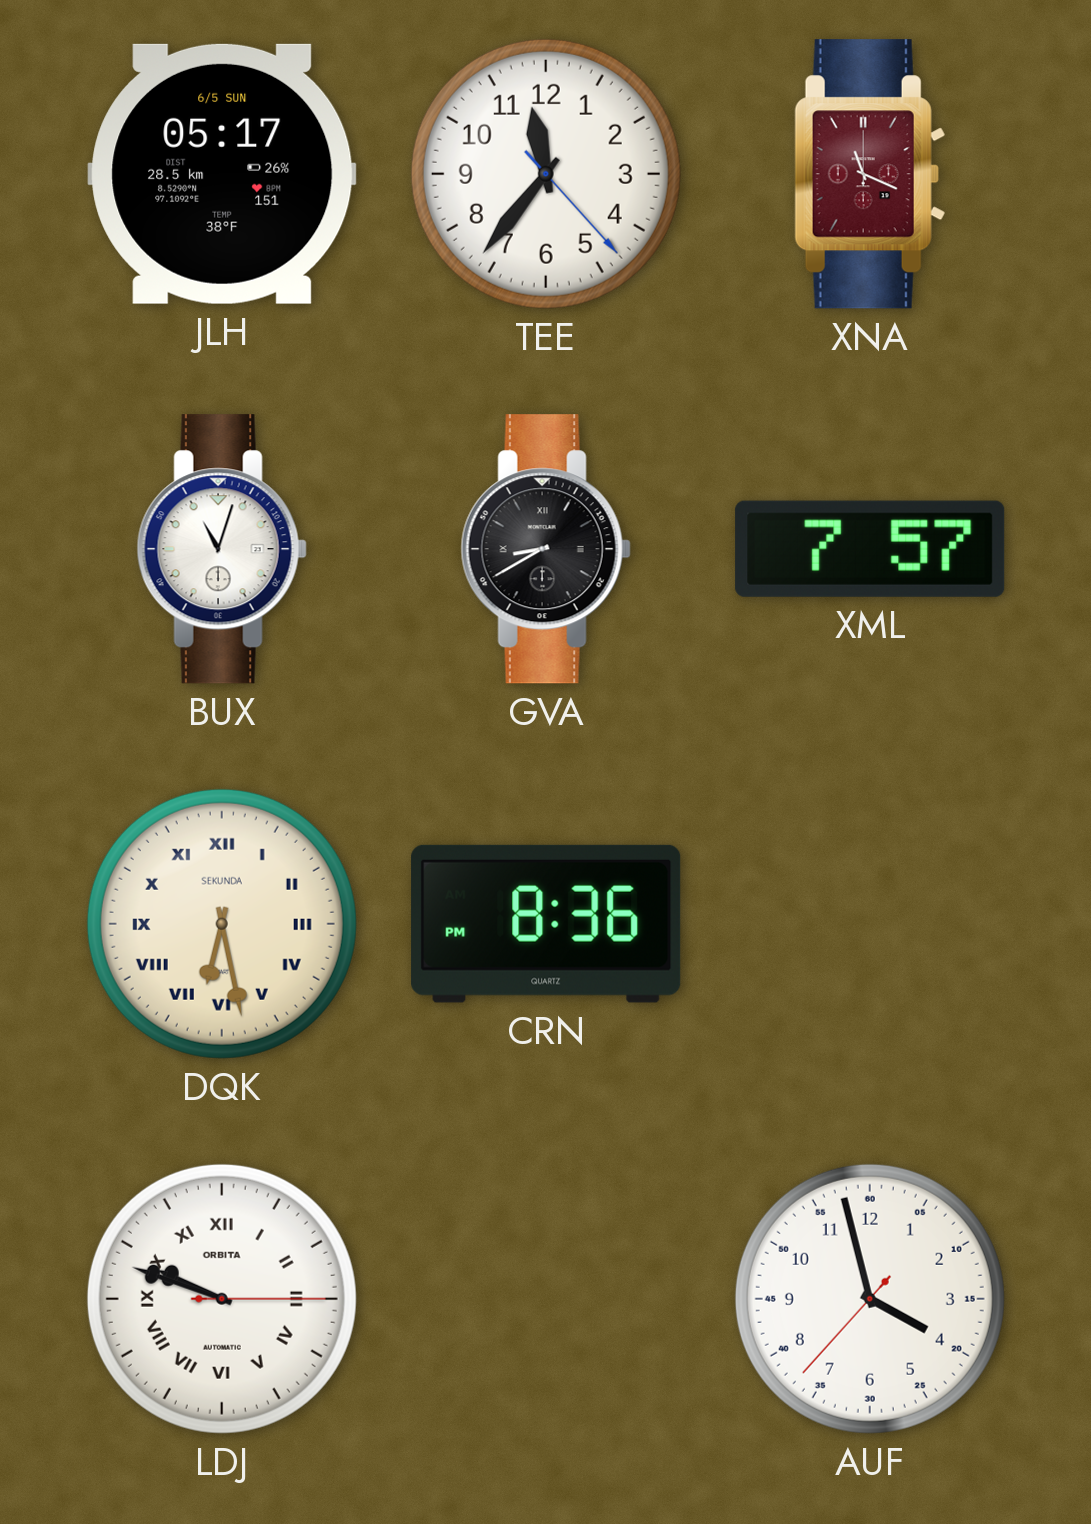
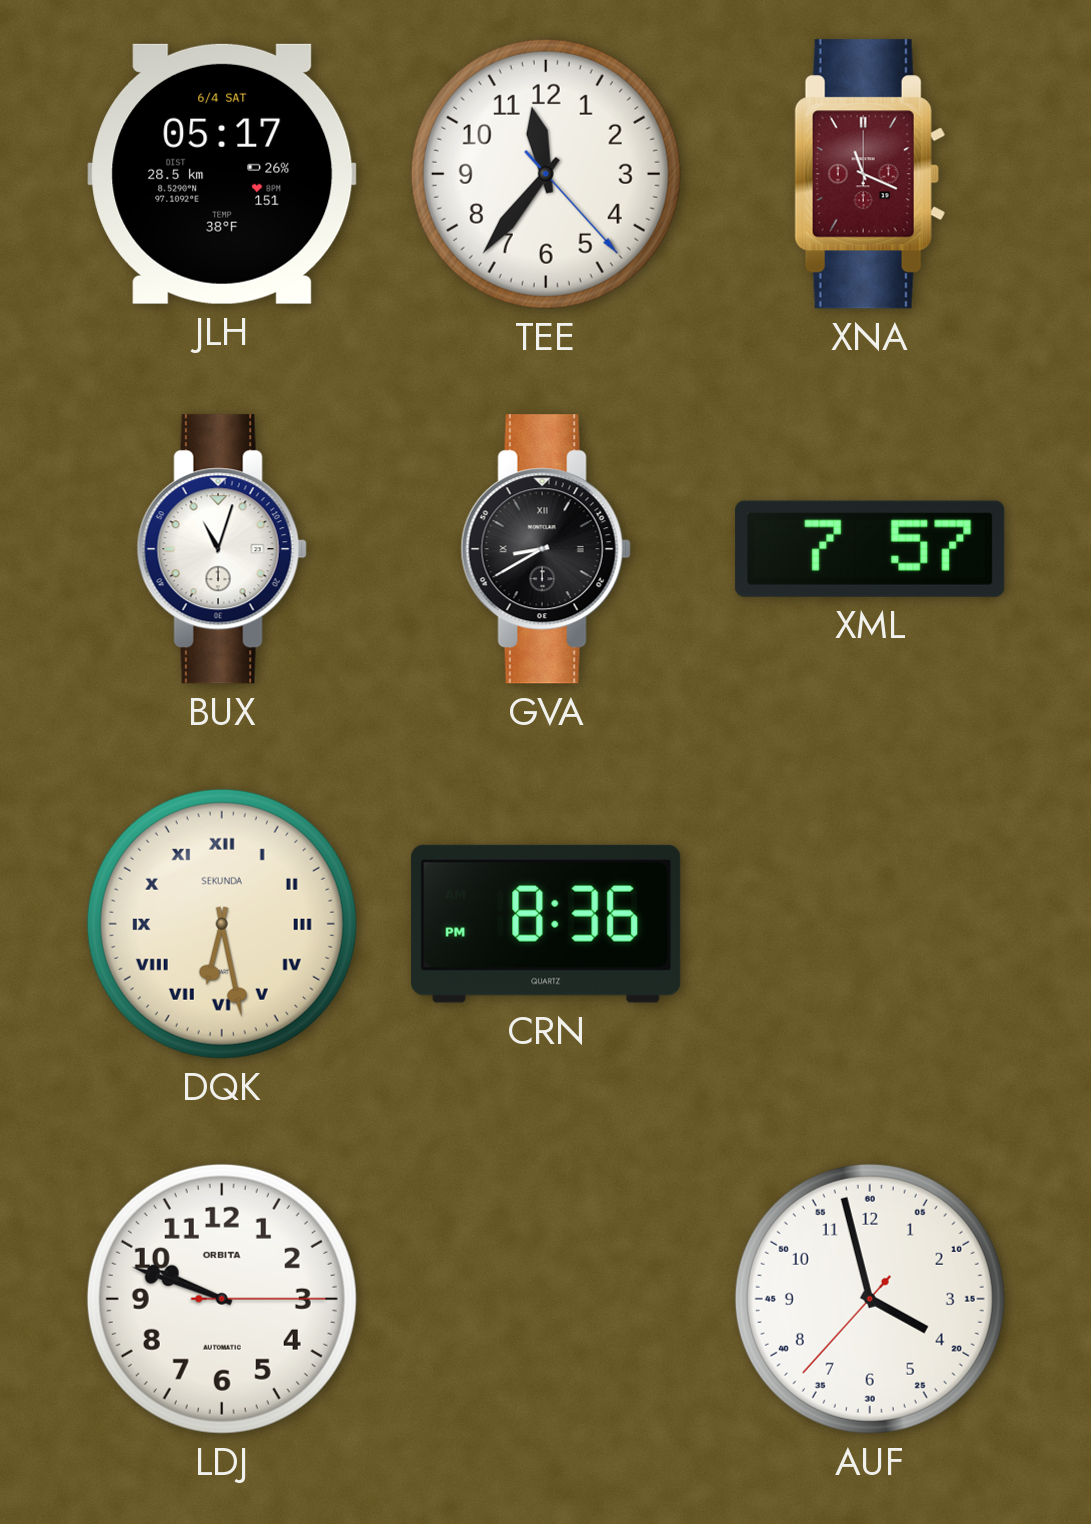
JLH date: 6/5 SUN -> 6/4 SAT (222, 174)
LDJ numerals: Roman -> Arabic (222, 1299)
